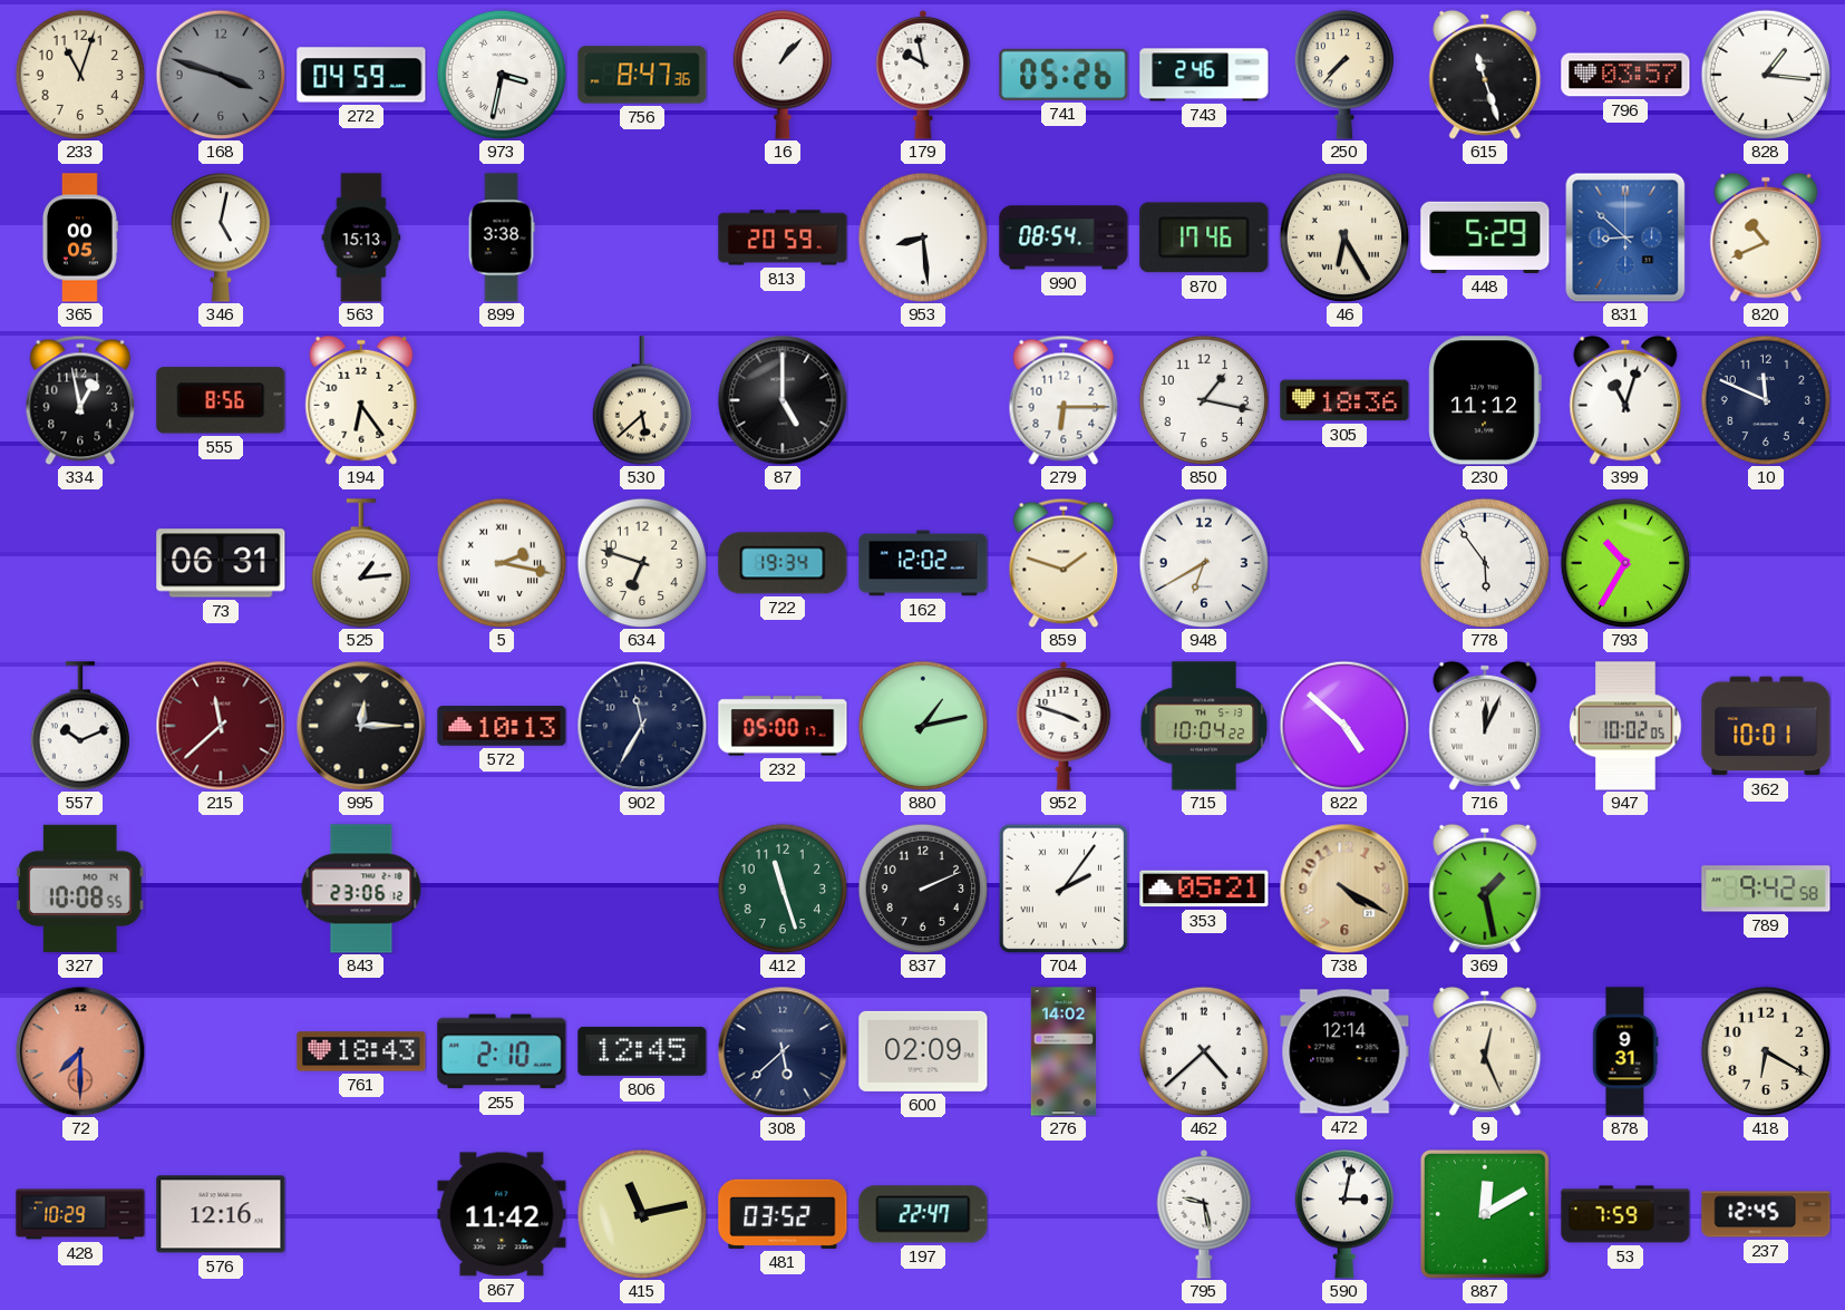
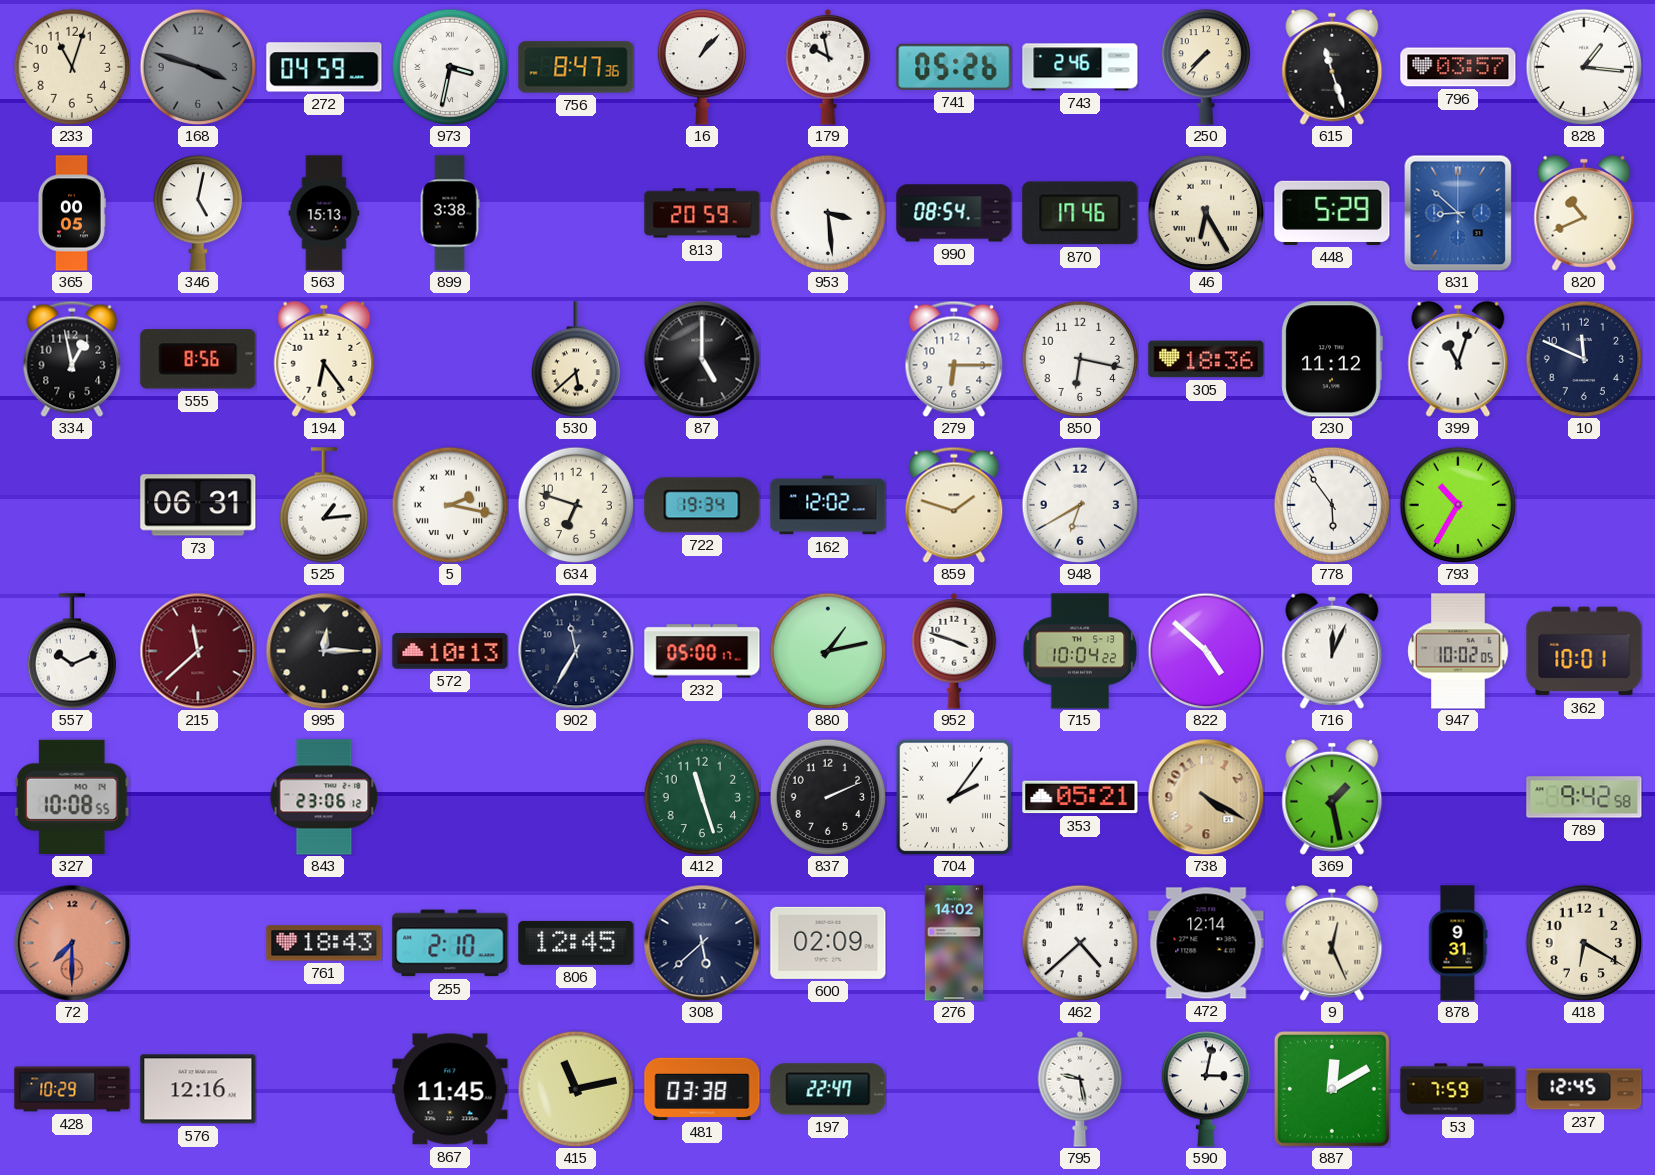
953: 8:29 -> 3:29 (828, 213)
850: 1:17 -> 6:17 (1080, 359)
867: 11:42 -> 11:45 (450, 1089)
481: 03:52 -> 03:38 (702, 1089)
